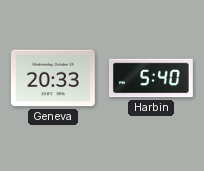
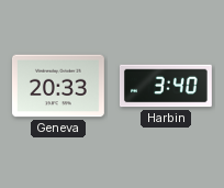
Harbin: 5:40 -> 3:40 (166, 86)
